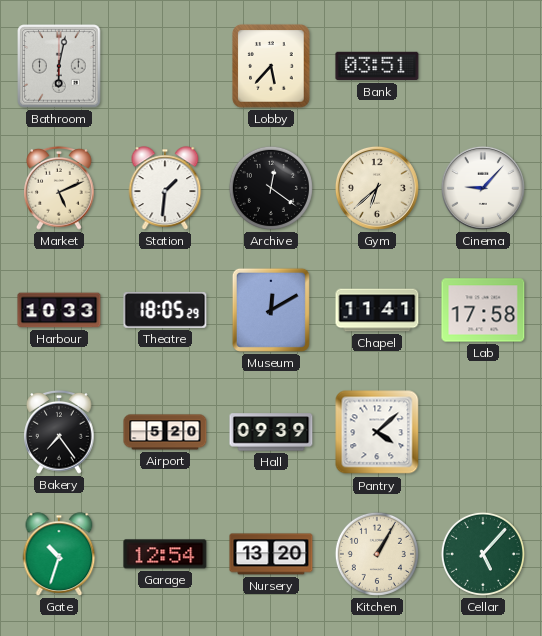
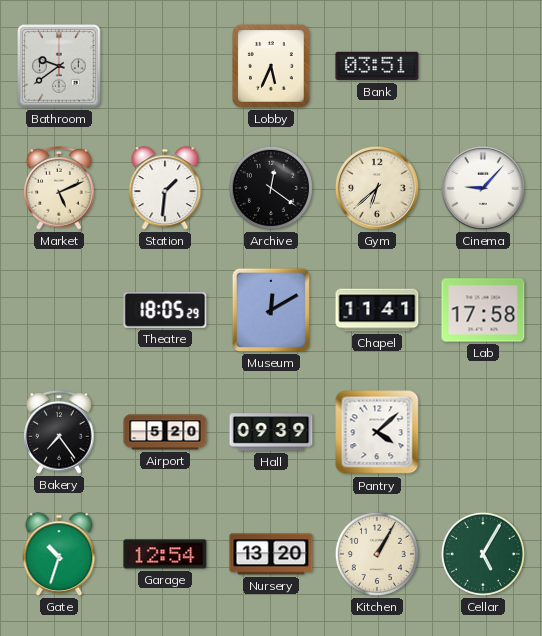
Bathroom: 6:02 -> 9:39 (59, 66)
Lobby: 5:37 -> 5:34 (271, 66)
Harbour: 10:33 -> none (59, 310)
Cellar: 5:07 -> 5:05 (483, 554)
